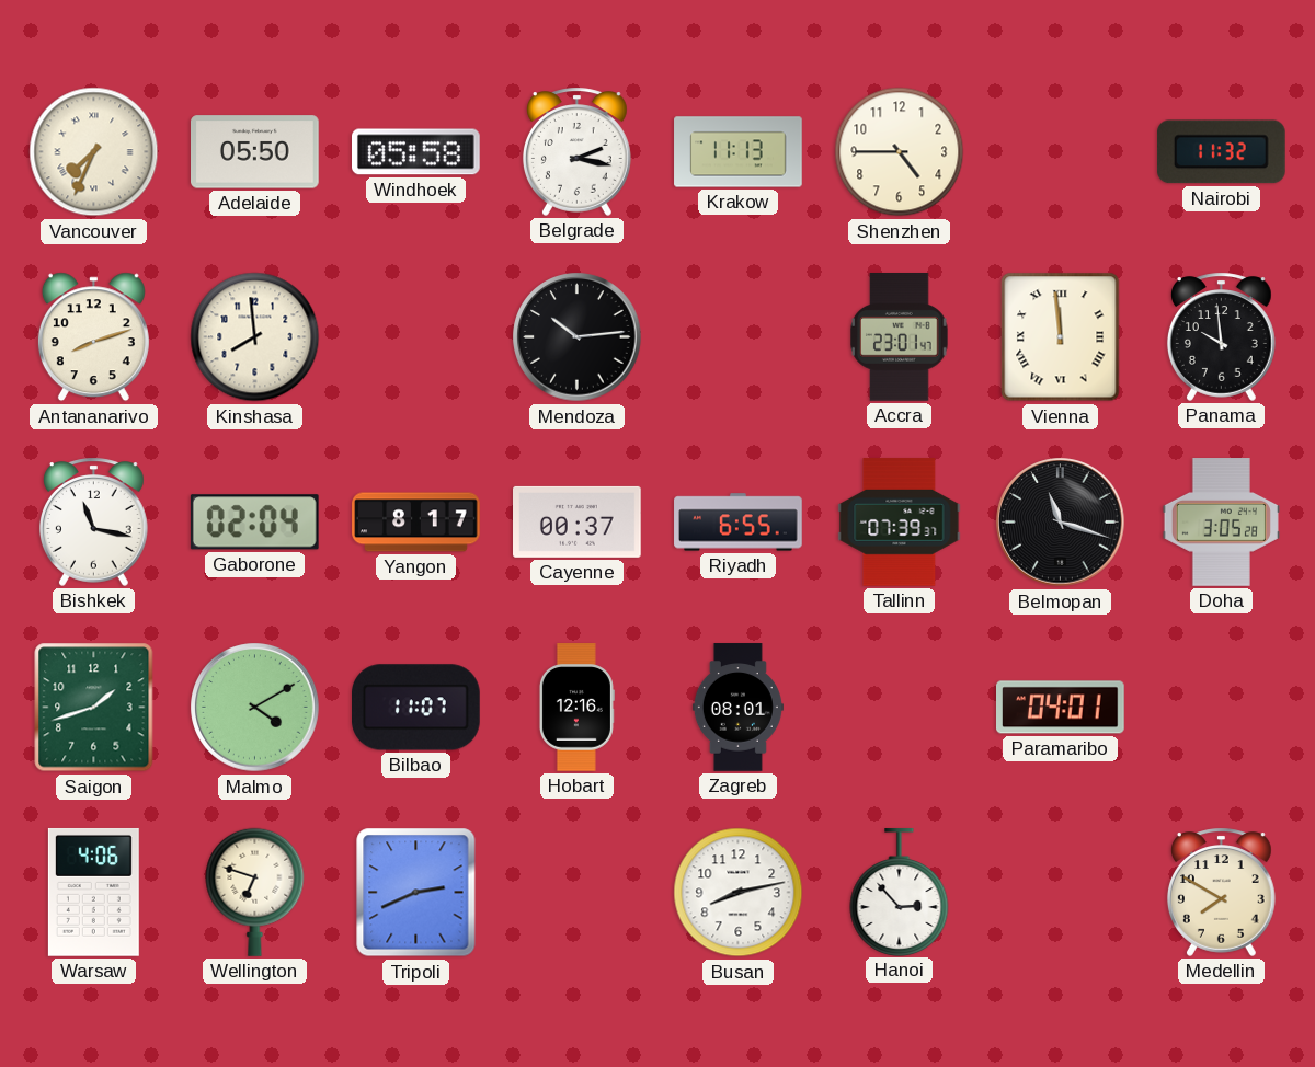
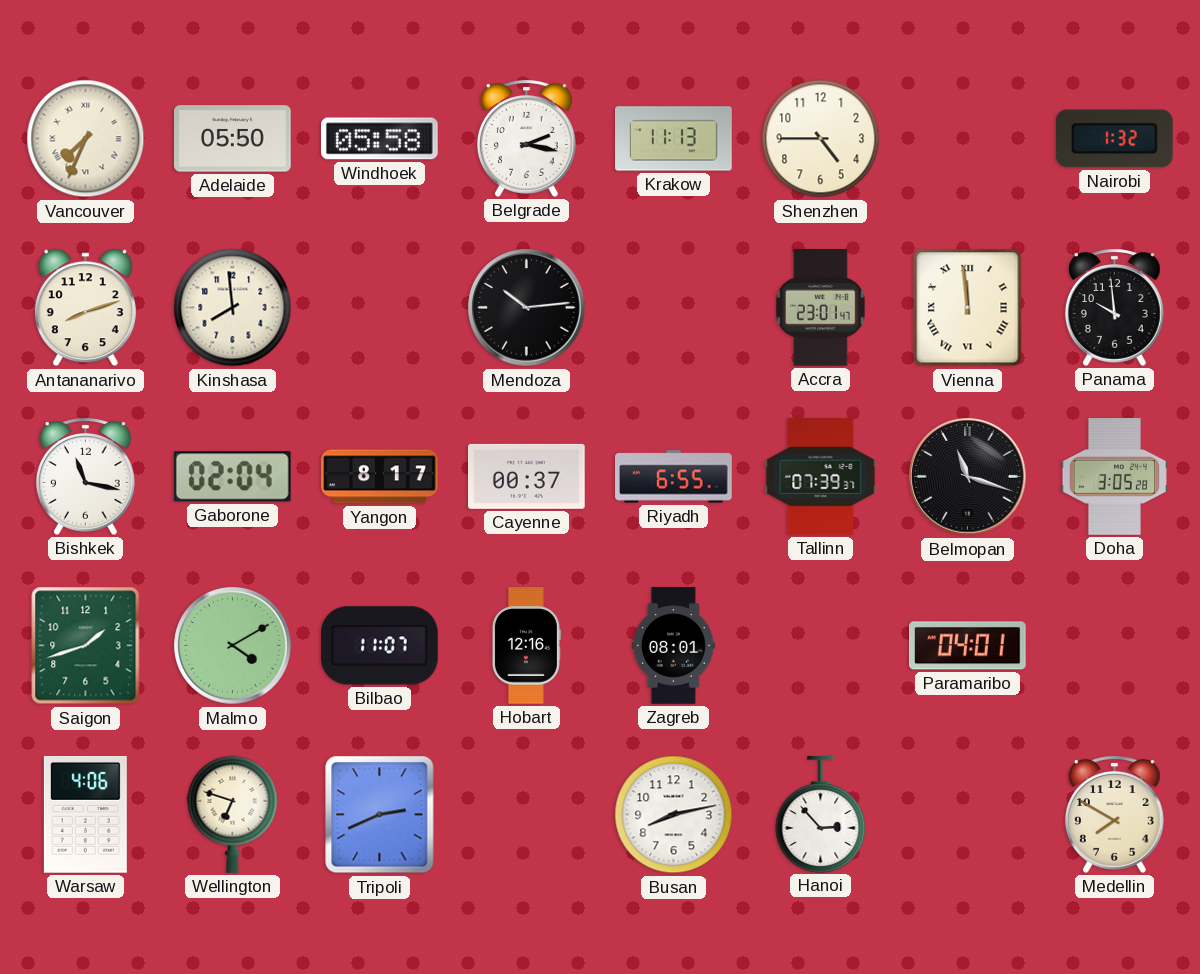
Nairobi: 11:32 -> 1:32 (1114, 139)
